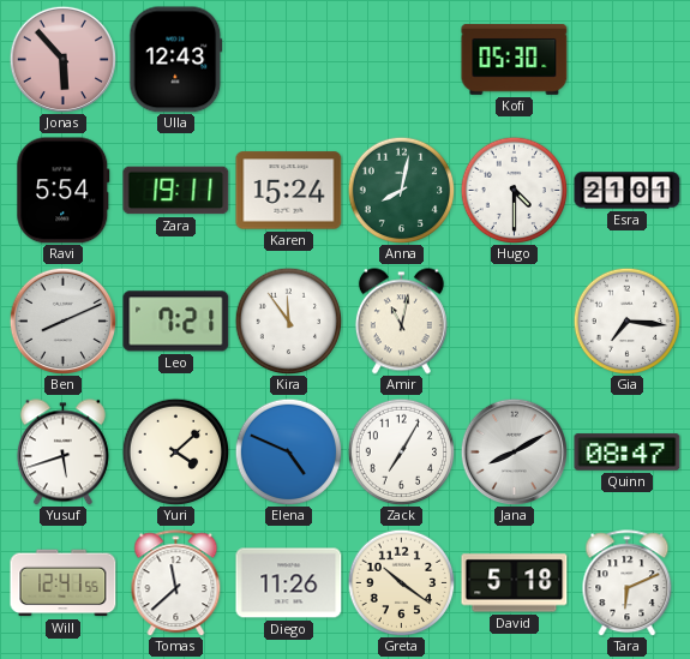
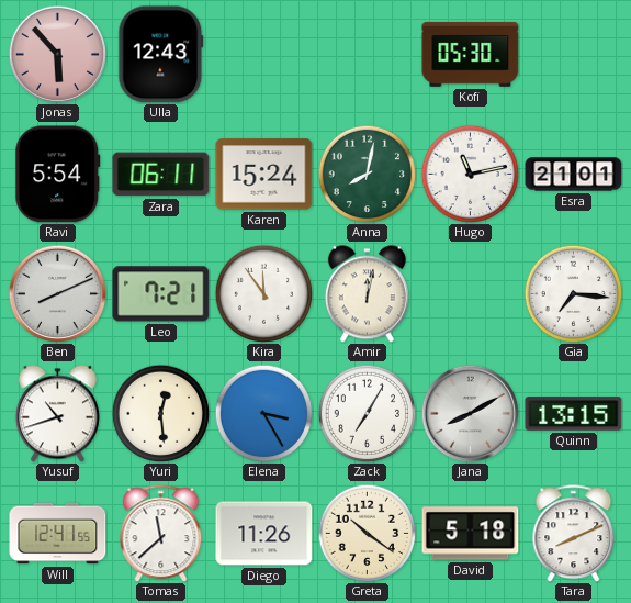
Zara: 19:11 -> 06:11 (161, 175)
Hugo: 4:30 -> 11:13 (470, 174)
Amir: 11:02 -> 12:02 (367, 294)
Yusuf: 5:42 -> 10:42 (57, 414)
Yuri: 4:08 -> 12:29 (160, 413)
Elena: 4:49 -> 3:25 (263, 413)
Quinn: 08:47 -> 13:15 (574, 414)
Tara: 6:11 -> 8:11 (574, 534)
